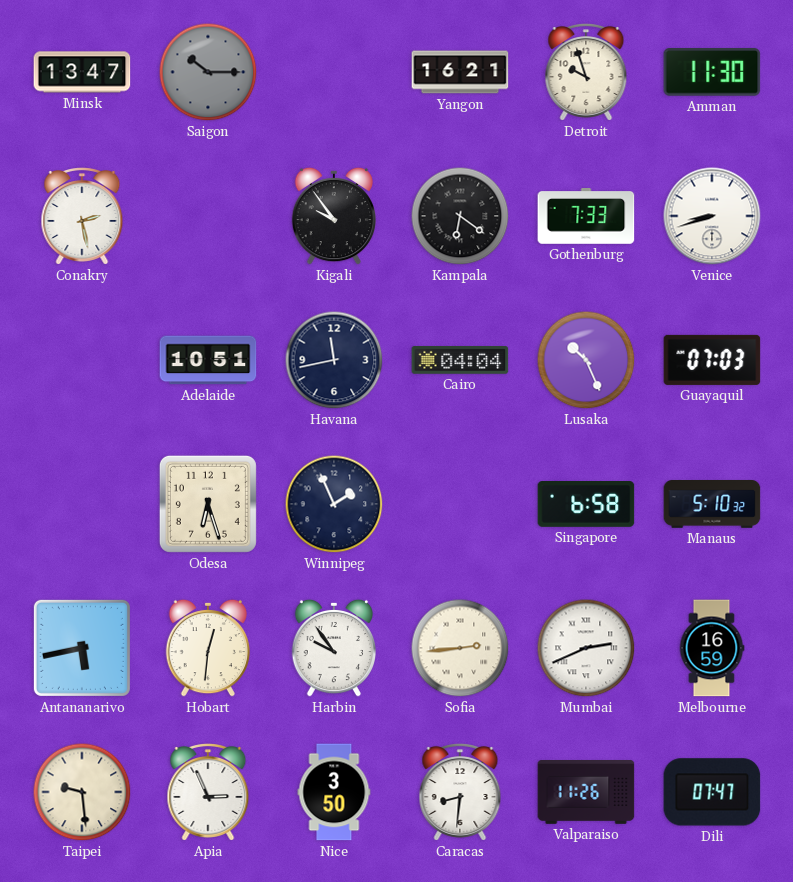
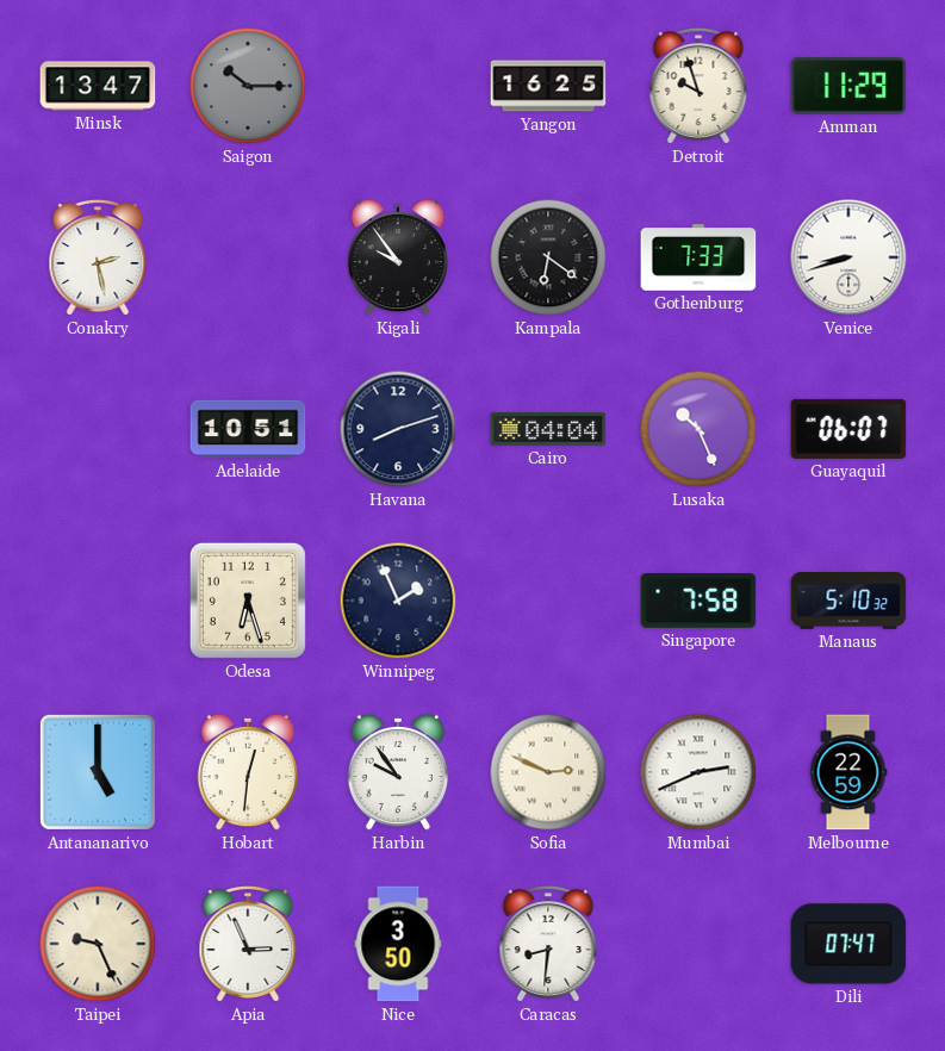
Yangon: 16:21 -> 16:25 (548, 86)
Amman: 11:30 -> 11:29 (848, 86)
Havana: 11:43 -> 8:12 (398, 429)
Guayaquil: 07:03 -> 06:07 (848, 429)
Singapore: 6:58 -> 7:58 (698, 602)
Antananarivo: 5:43 -> 5:00 (98, 772)
Sofia: 2:44 -> 2:49 (548, 772)
Melbourne: 16:59 -> 22:59 (848, 772)
Taipei: 9:29 -> 9:26 (98, 944)
Valparaiso: 11:26 -> none (586, 792)
